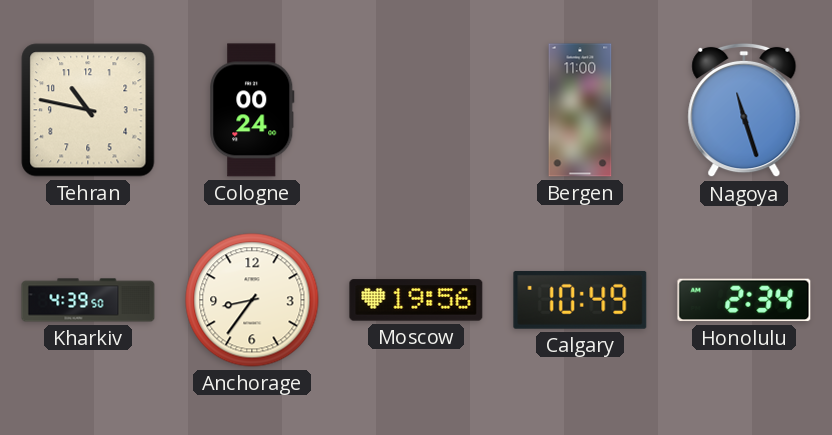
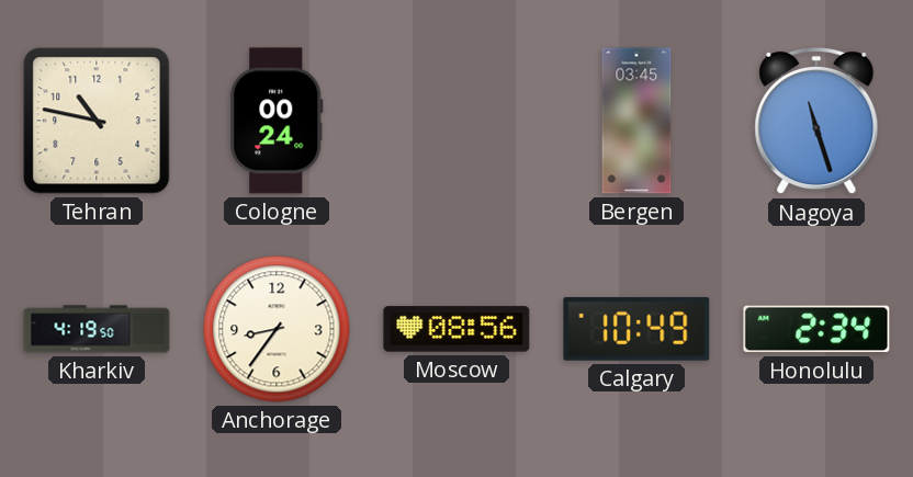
Bergen: 11:00 -> 03:45 (636, 121)
Kharkiv: 4:39 -> 4:19 (97, 329)
Moscow: 19:56 -> 08:56 (456, 329)
